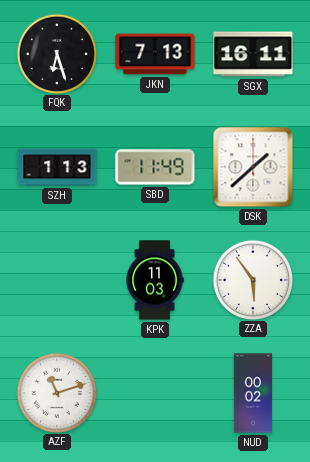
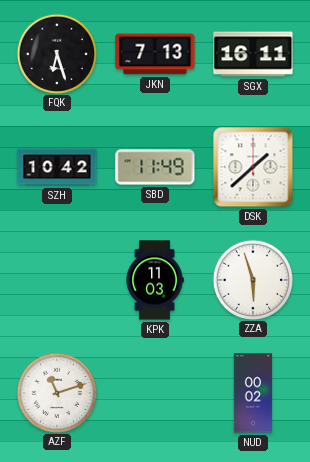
SZH: 1:13 -> 10:42 (57, 167)
ZZA: 5:54 -> 5:57 (252, 279)
